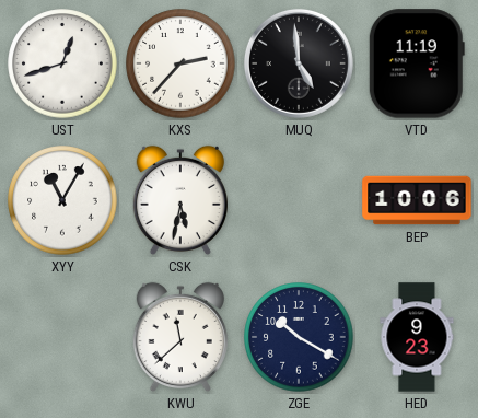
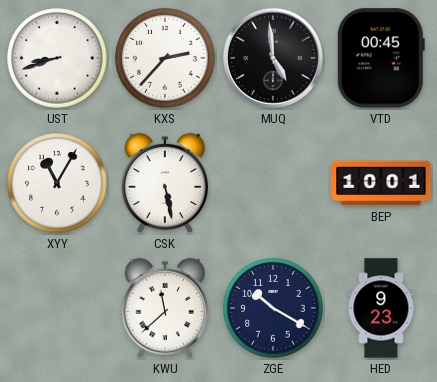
UST: 12:42 -> 8:42 (57, 58)
VTD: 11:19 -> 00:45 (381, 58)
CSK: 5:32 -> 5:28 (165, 183)
BEP: 10:06 -> 10:01 (381, 183)
